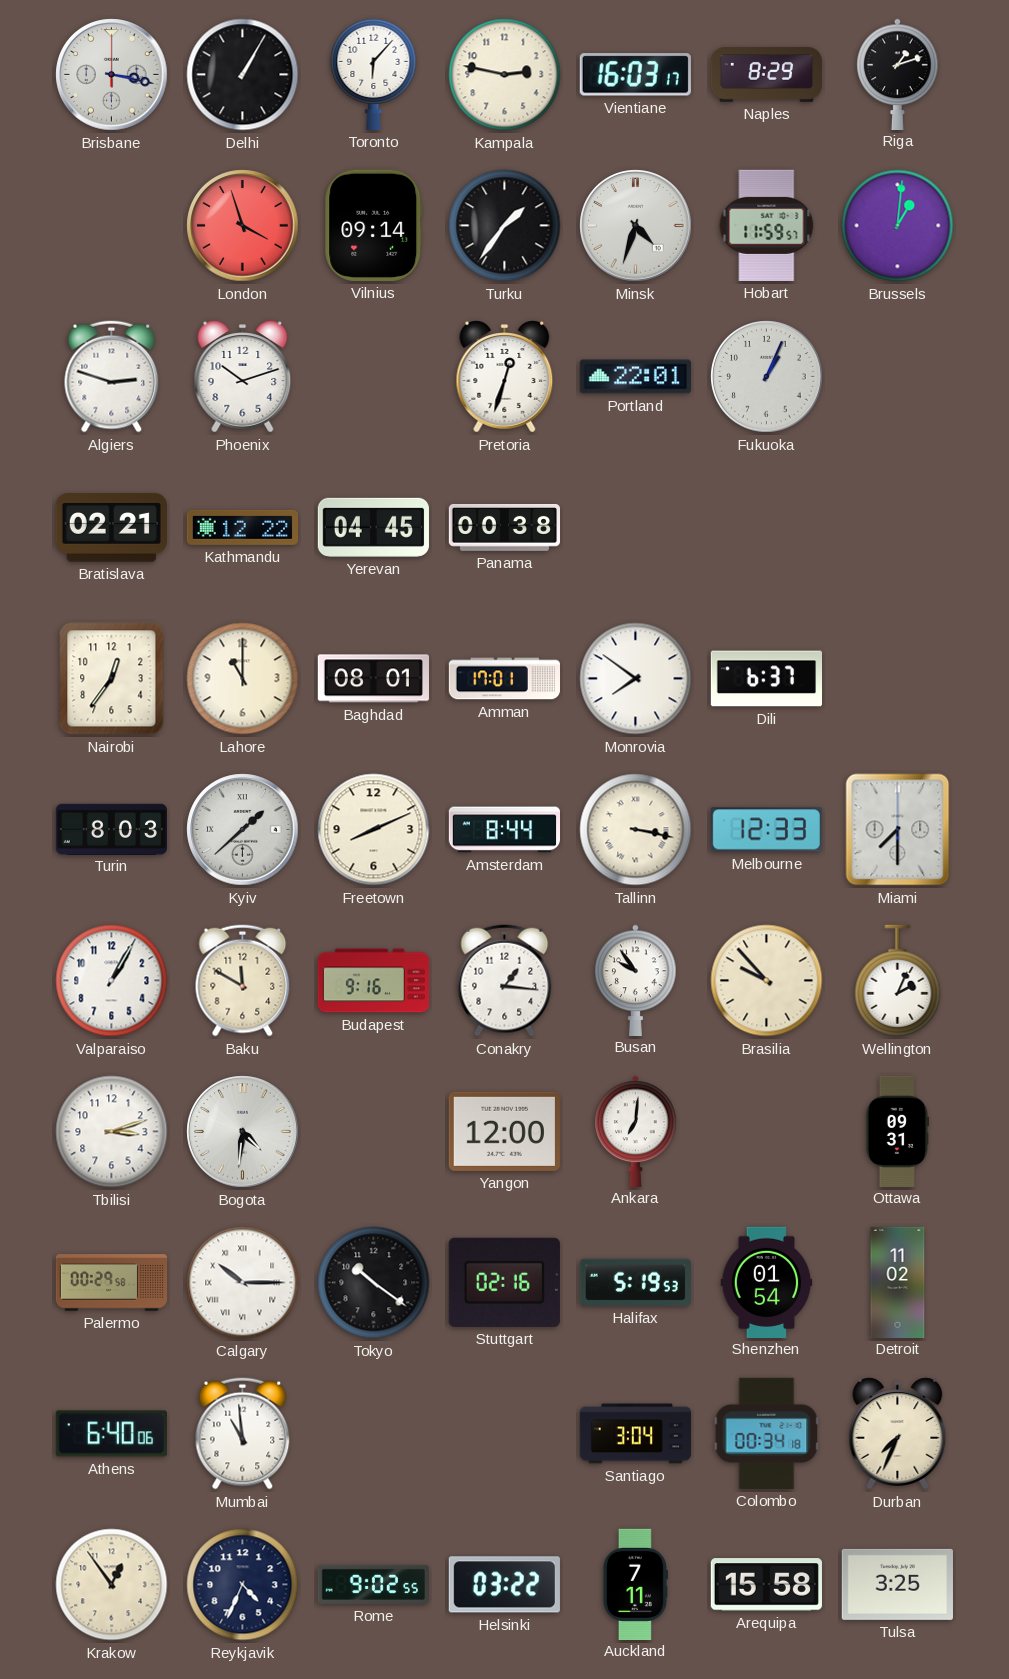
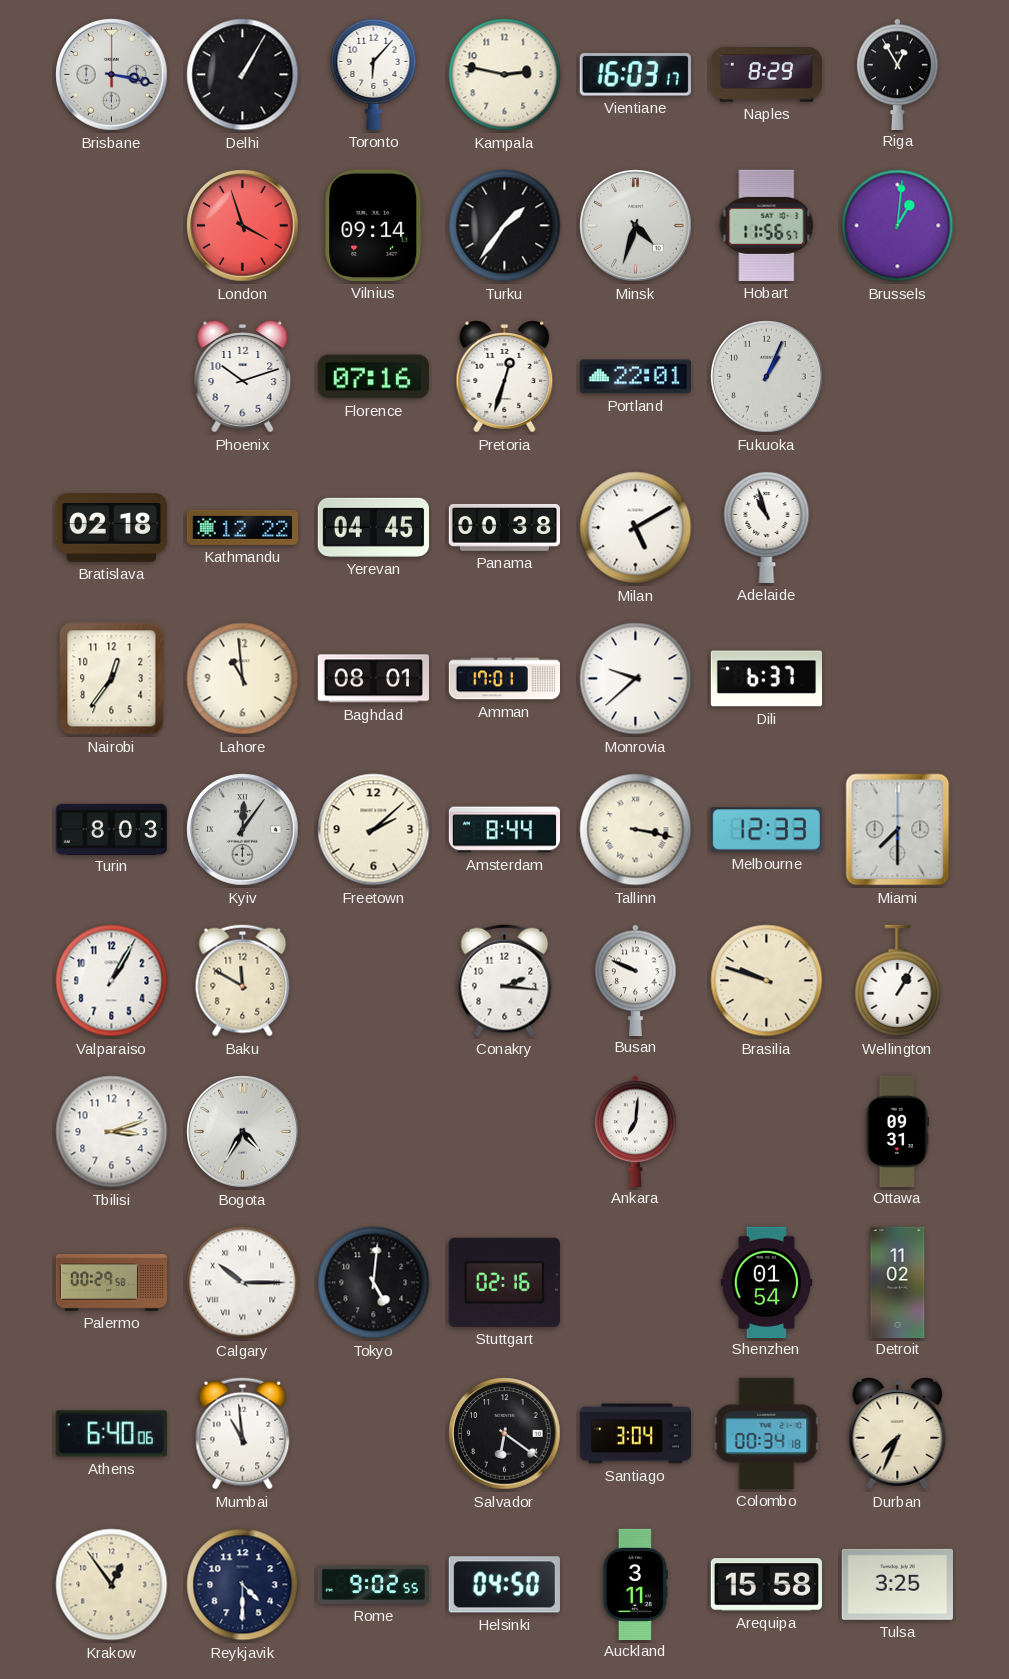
Riga: 1:12 -> 12:55 (898, 74)
Hobart: 11:59 -> 11:56 (767, 225)
Algiers: 2:48 -> none (112, 377)
Florence: none -> 07:16 (373, 377)
Bratislava: 02:21 -> 02:18 (111, 528)
Milan: none -> 5:10 (636, 528)
Adelaide: none -> 10:57 (767, 527)
Lahore: 11:00 -> 10:59 (243, 679)
Monrovia: 7:51 -> 9:38 (636, 679)
Kyiv: 1:38 -> 12:06 (243, 830)
Freetown: 8:11 -> 2:08 (374, 830)
Budapest: 9:16 -> none (374, 981)
Conakry: 1:16 -> 2:16 (505, 981)
Busan: 9:54 -> 9:49 (636, 980)
Brasilia: 9:53 -> 9:48 (767, 981)
Wellington: 2:04 -> 1:05 (898, 981)
Bogota: 4:31 -> 4:35 (243, 1132)
Yangon: 12:00 -> none (504, 1131)
Tokyo: 10:21 -> 5:01 (374, 1283)
Halifax: 5:19 -> none (635, 1282)
Salvador: none -> 6:21 (505, 1434)
Reykjavik: 4:34 -> 4:30 (243, 1585)
Helsinki: 03:22 -> 04:50 (504, 1585)
Auckland: 7:11 -> 3:11 (635, 1584)
